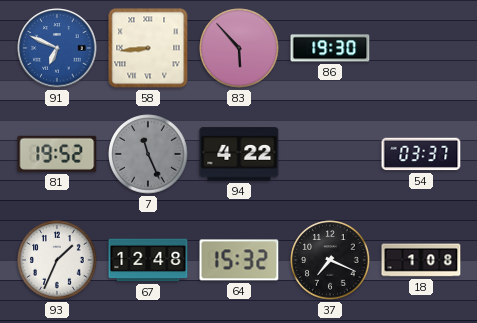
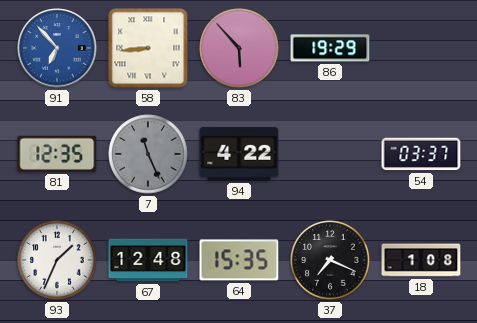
91: 6:49 -> 6:53 (57, 48)
86: 19:30 -> 19:29 (330, 48)
81: 19:52 -> 12:35 (57, 154)
64: 15:32 -> 15:35 (239, 260)
